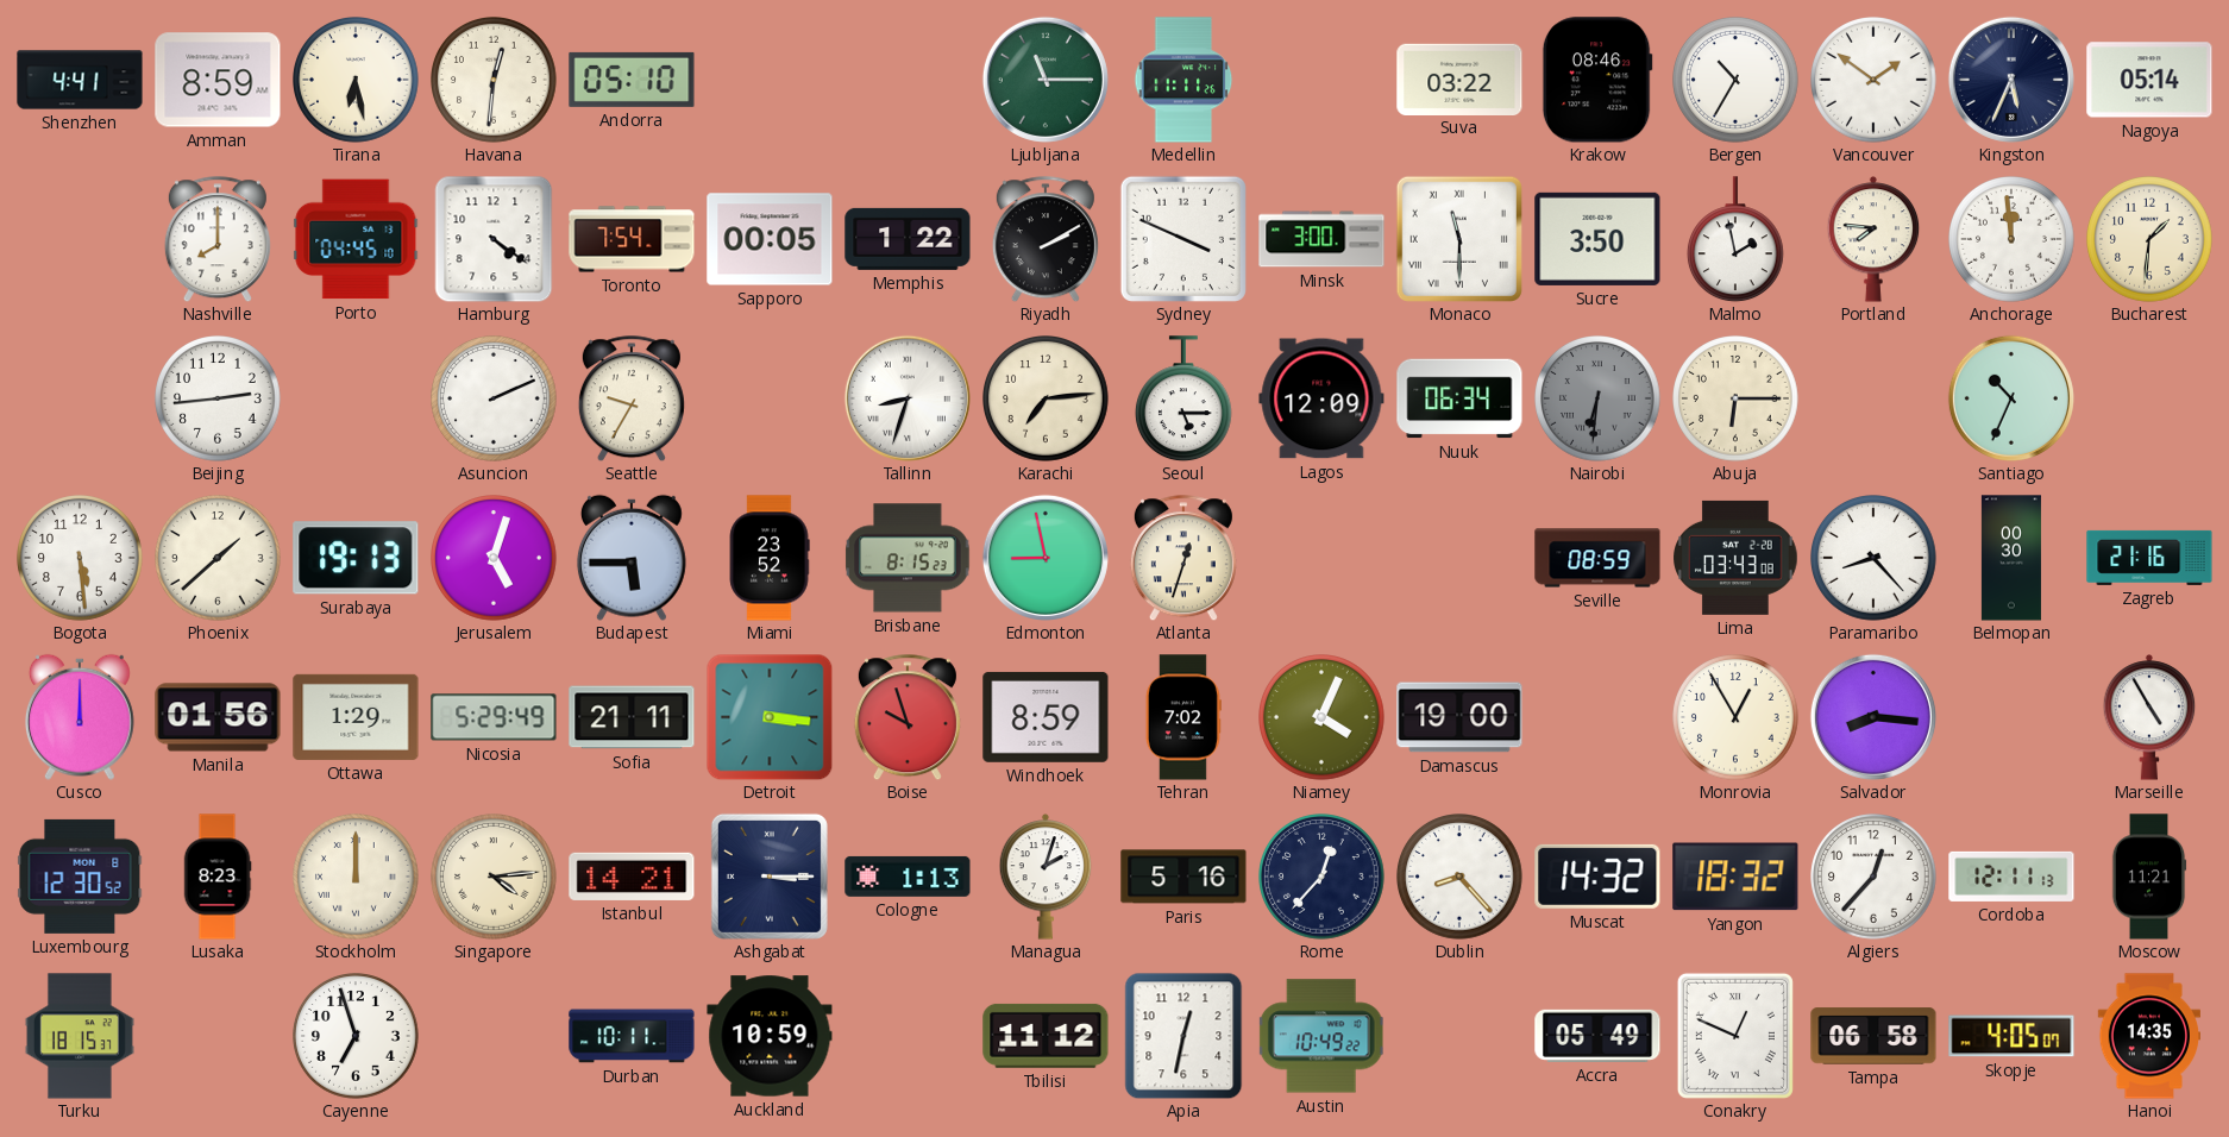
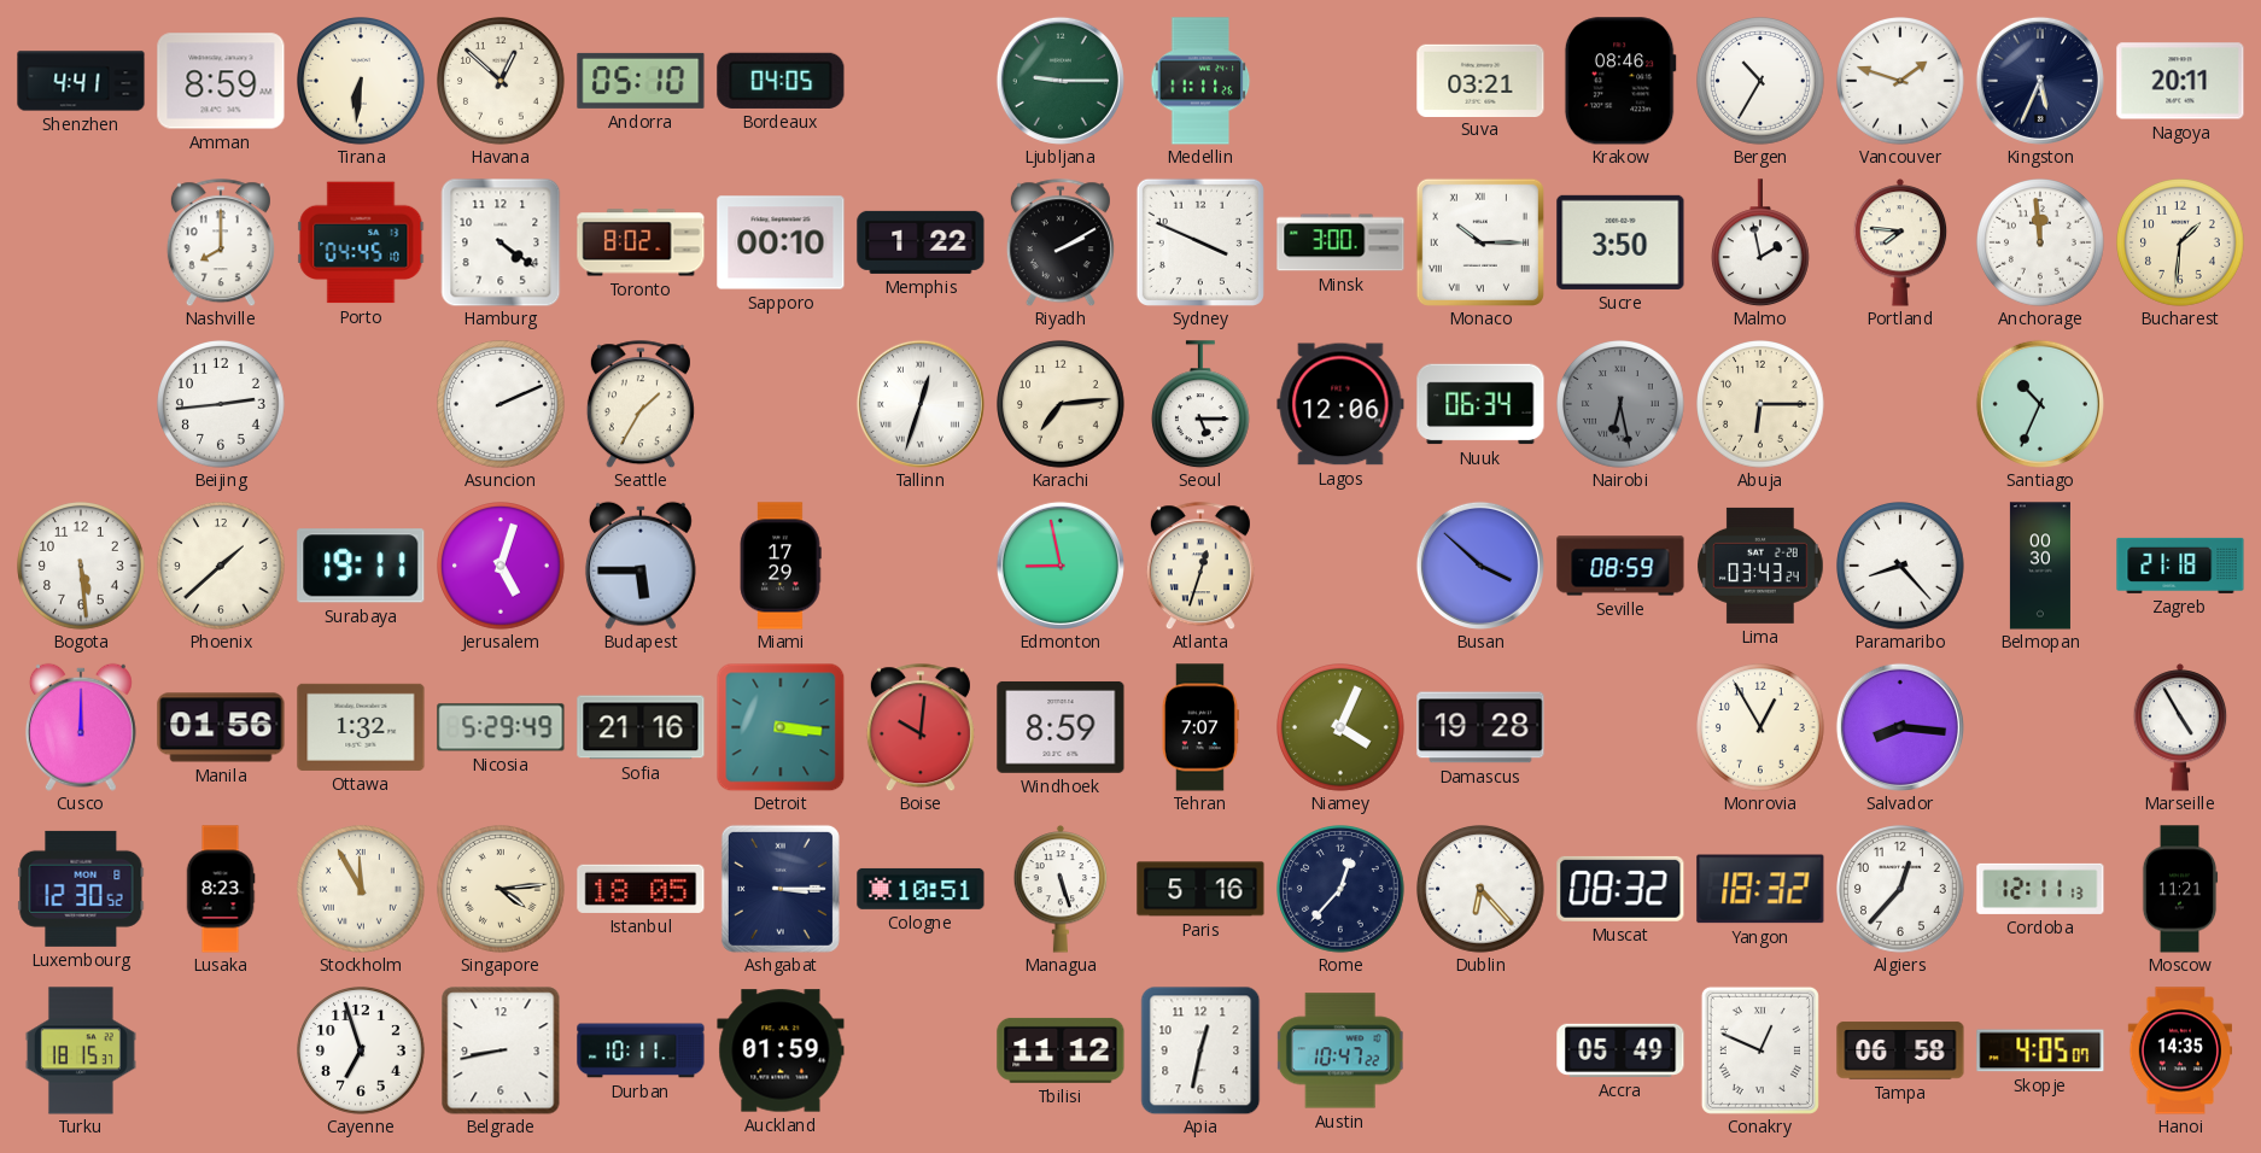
Tirana: 6:28 -> 6:31 (362, 82)
Havana: 12:31 -> 12:52 (502, 82)
Bordeaux: none -> 04:05 (781, 81)
Ljubljana: 11:15 -> 9:15 (1061, 81)
Suva: 03:22 -> 03:21 (1480, 80)
Vancouver: 1:51 -> 1:48 (1901, 82)
Nagoya: 05:14 -> 20:11 (2180, 81)
Toronto: 7:54 -> 8:02 (641, 242)
Sapporo: 00:05 -> 00:10 (781, 242)
Monaco: 11:30 -> 10:15 (1480, 242)
Seattle: 9:35 -> 1:35 (641, 404)
Tallinn: 8:33 -> 12:33 (921, 404)
Lagos: 12:09 -> 12:06 (1340, 404)
Nairobi: 6:31 -> 6:28 (1622, 405)
Surabaya: 19:13 -> 19:11 (361, 566)
Miami: 23:52 -> 17:29 (781, 566)
Brisbane: 8:15 -> none (908, 558)
Busan: none -> 3:52 (1480, 566)
Lima: 03:43:08 -> 03:43:24 (1760, 566)
Zagreb: 21:16 -> 21:18 (2180, 566)
Ottawa: 1:29 -> 1:32 (361, 727)
Sofia: 21:11 -> 21:16 (641, 727)
Boise: 9:57 -> 10:01 (921, 727)
Tehran: 7:02 -> 7:07 (1200, 727)
Damascus: 19:00 -> 19:28 (1480, 727)
Stockholm: 12:00 -> 11:55 (362, 890)
Istanbul: 14:21 -> 18:05 (641, 889)
Cologne: 1:13 -> 10:51 (921, 889)
Managua: 2:03 -> 5:27 (1061, 889)
Dublin: 8:23 -> 6:23 (1482, 890)
Muscat: 14:32 -> 08:32 (1620, 889)
Belgrade: none -> 8:43 (501, 1050)
Auckland: 10:59 -> 01:59 (781, 1050)
Austin: 10:49 -> 10:47 (1340, 1050)
